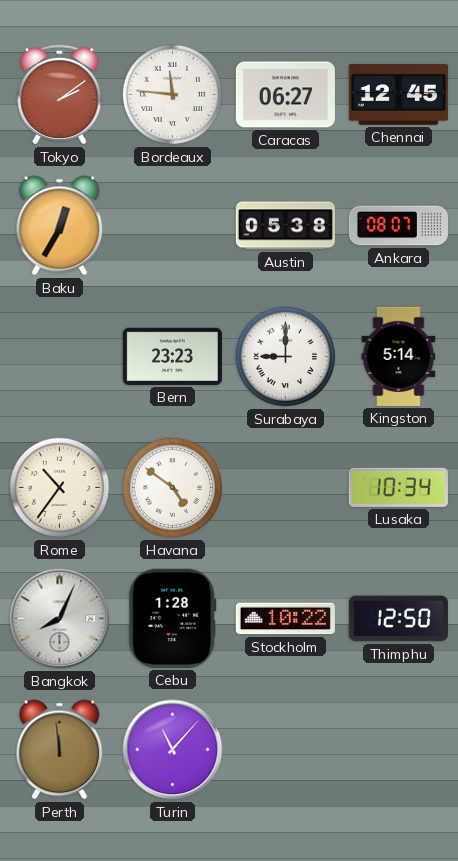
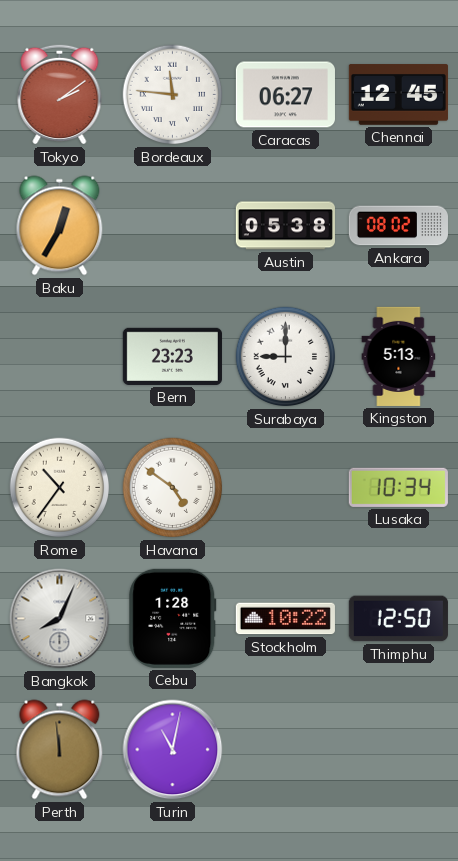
Ankara: 08:07 -> 08:02 (398, 226)
Kingston: 5:14 -> 5:13 (399, 356)
Turin: 11:07 -> 11:02 (173, 750)
